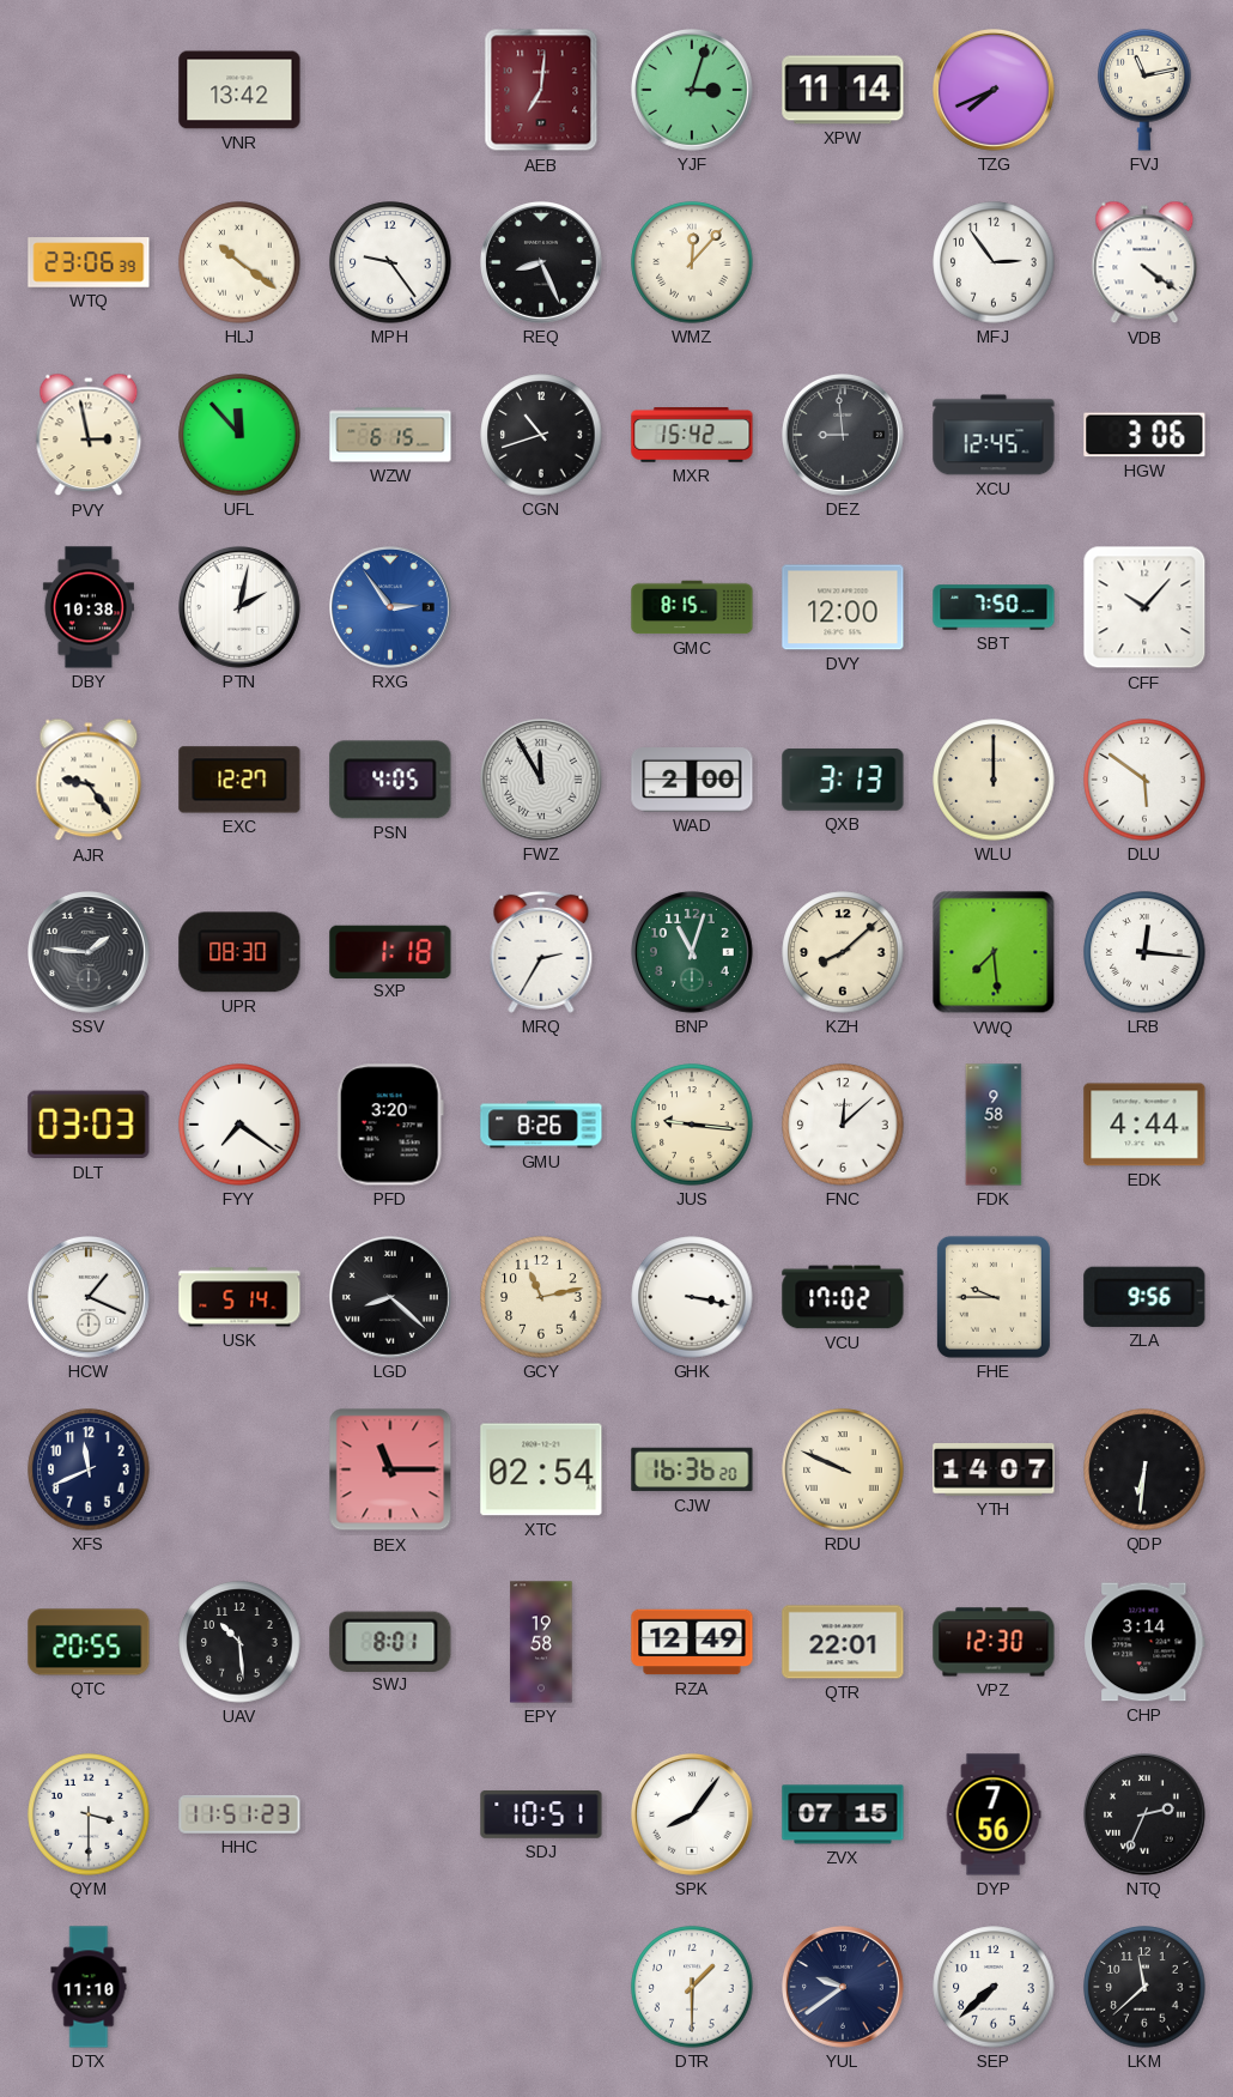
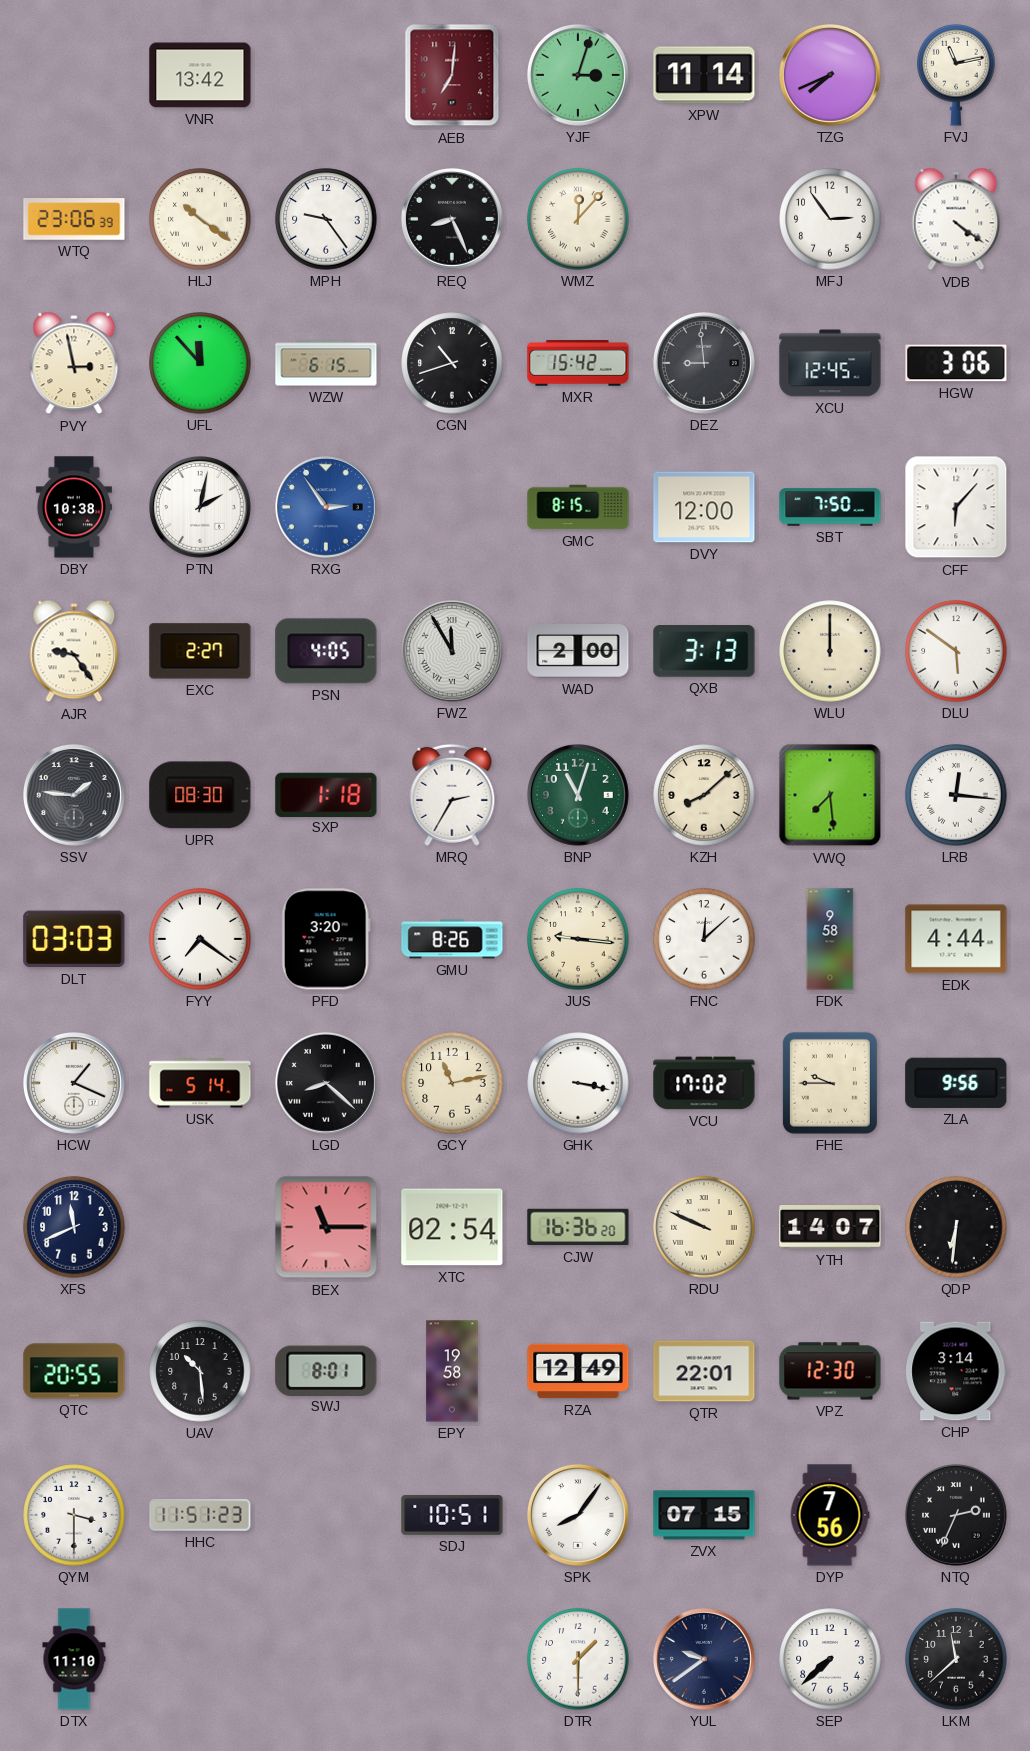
CFF: 10:07 -> 6:07 (956, 507)
EXC: 12:27 -> 2:27 (200, 651)
